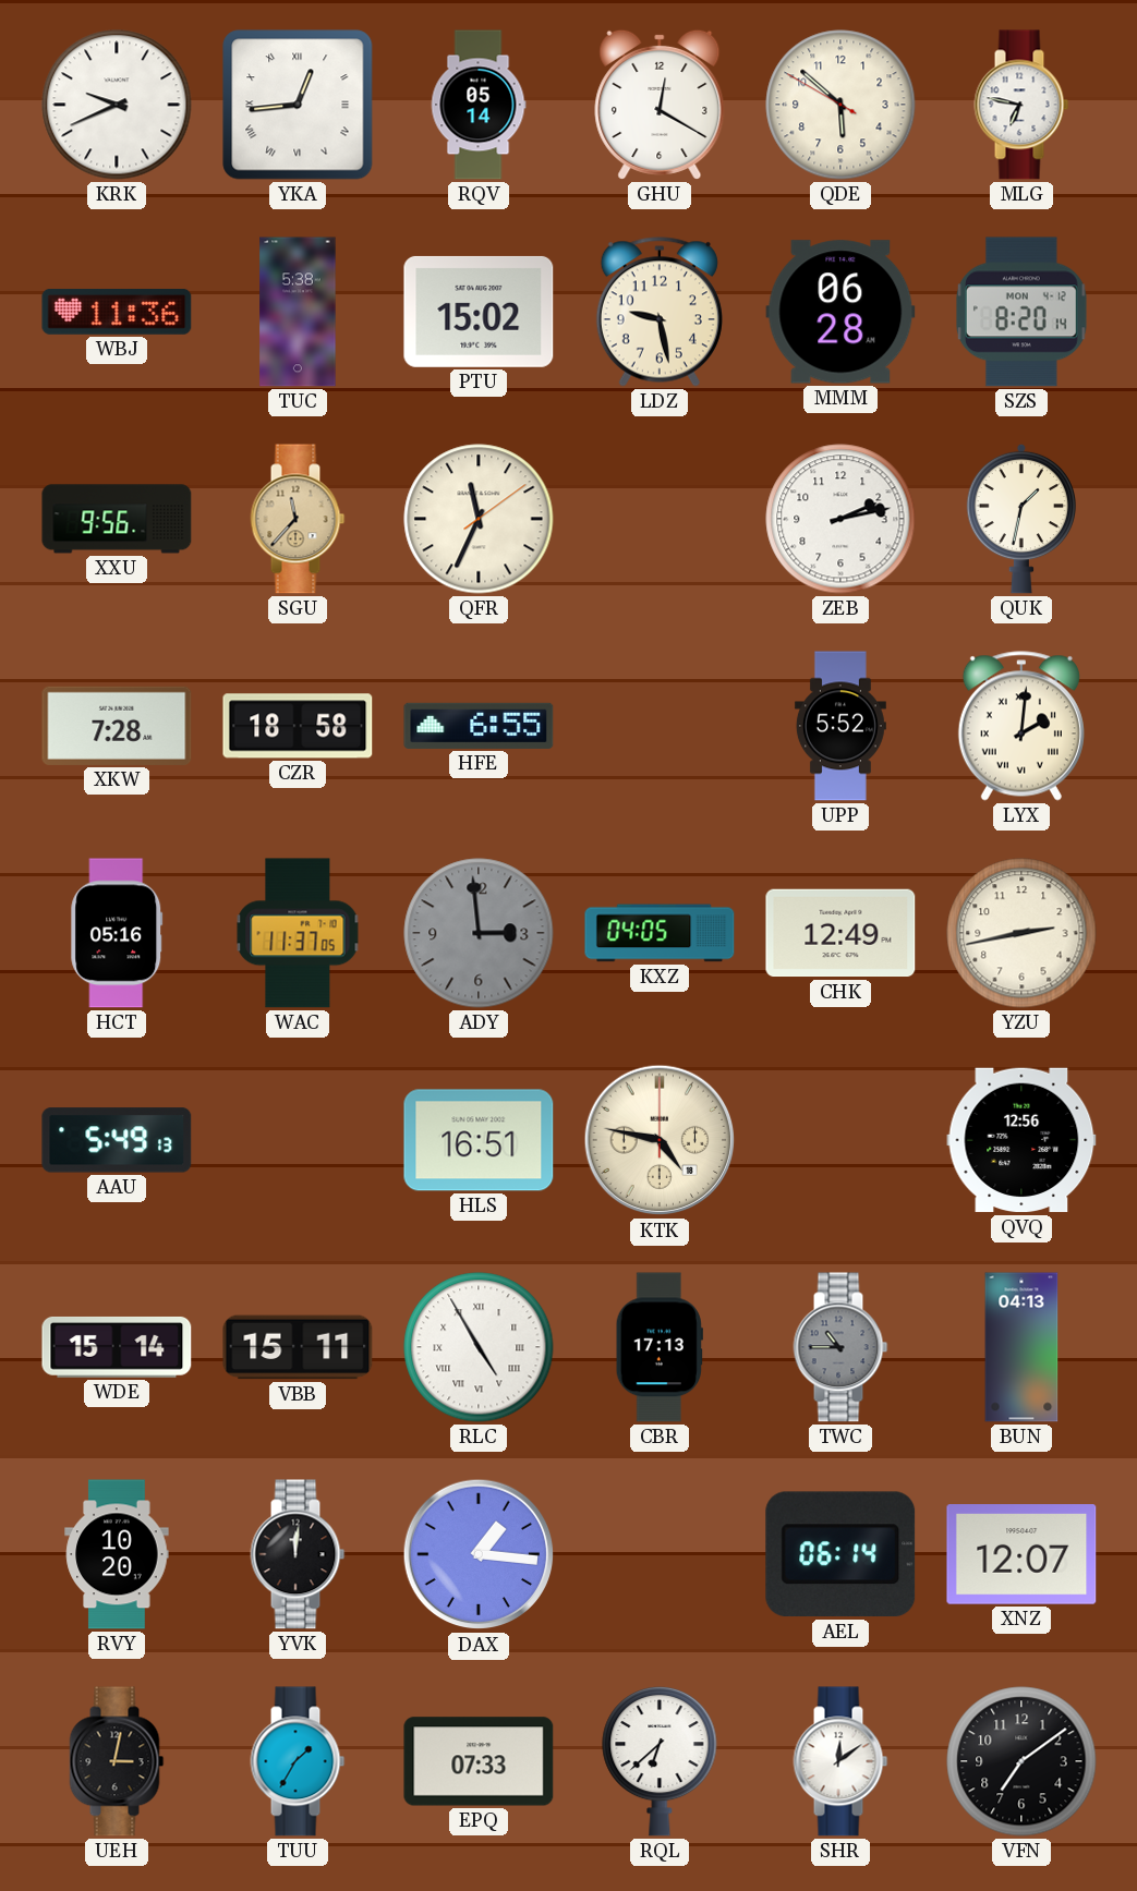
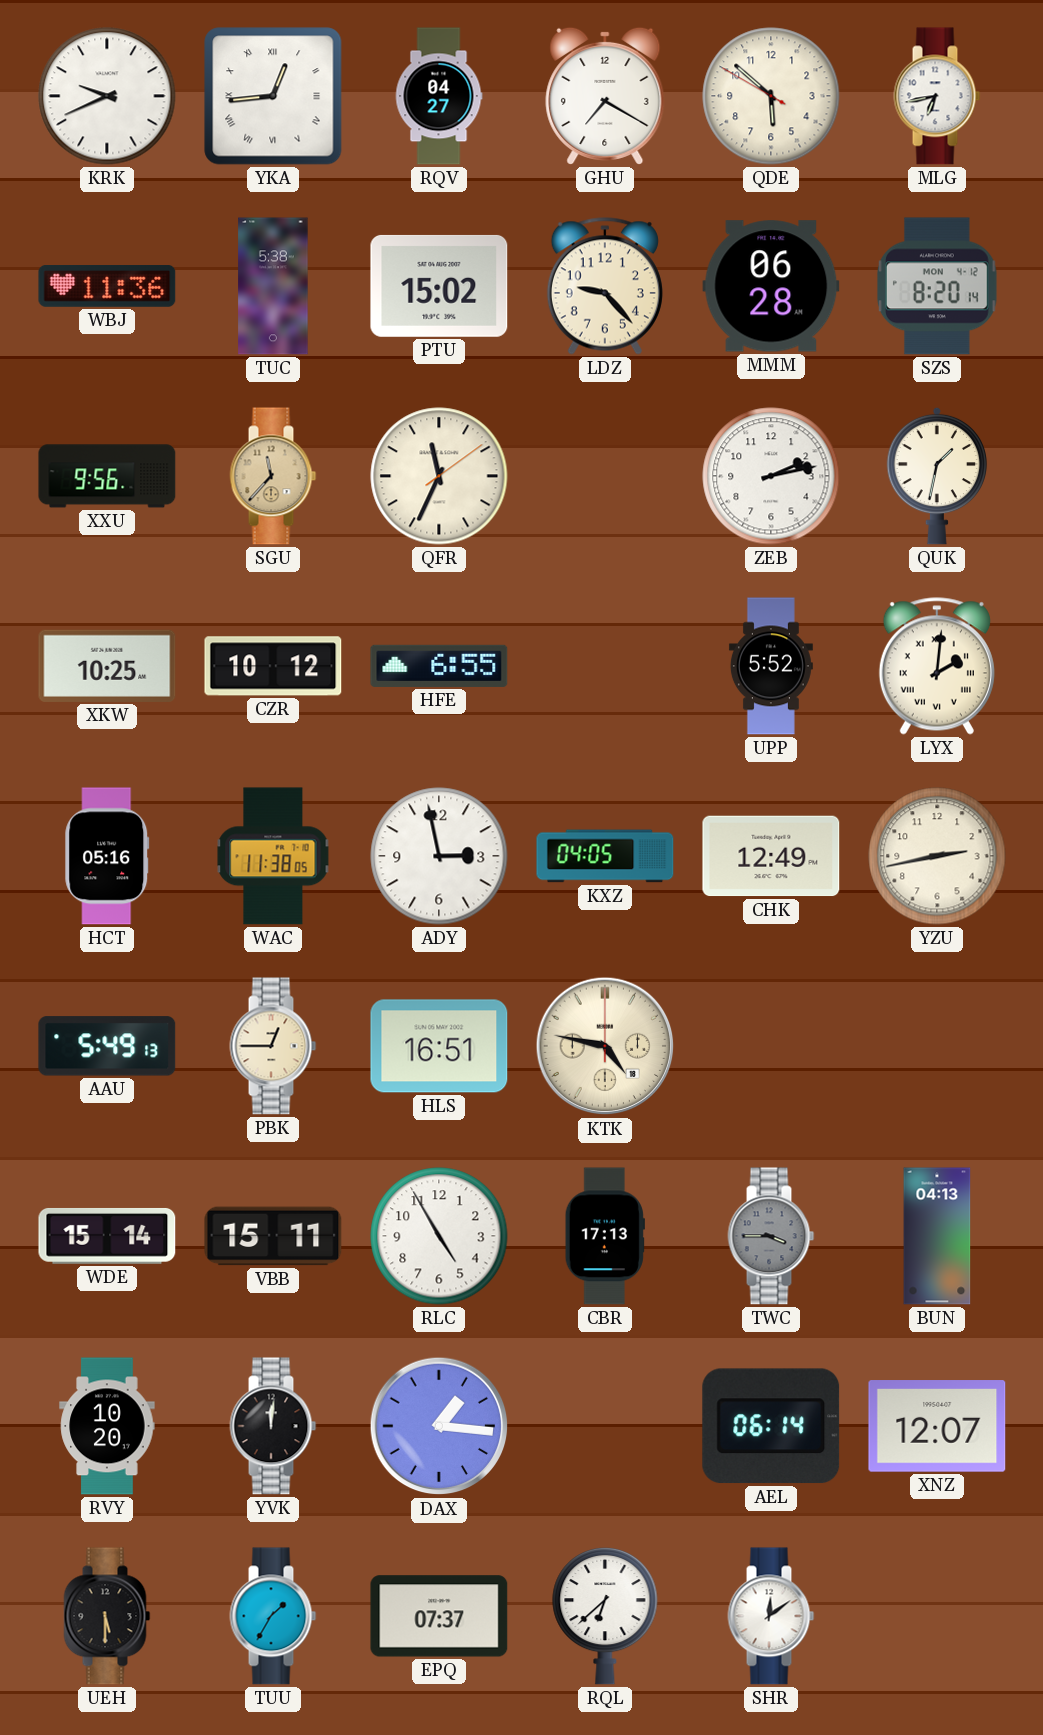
RQV: 05:14 -> 04:27 (439, 96)
GHU: 12:20 -> 7:20 (605, 96)
MLG: 6:47 -> 6:43 (937, 96)
LDZ: 9:28 -> 9:23 (605, 286)
XKW: 7:28 -> 10:25 (107, 666)
CZR: 18:58 -> 10:12 (273, 666)
WAC: 11:37 -> 11:38 (273, 856)
ADY: 2:59 -> 2:58 (439, 856)
ADY dial: grey -> white (439, 856)
PBK: none -> 12:45 (273, 1046)
QVQ: 12:56 -> none (1021, 1140)
RLC numerals: Roman -> Arabic (439, 1236)
TWC: 10:45 -> 3:45 (771, 1236)
UEH: 3:02 -> 5:30 (107, 1616)
EPQ: 07:33 -> 07:37 (439, 1616)
VFN: 7:09 -> none (1021, 1761)
